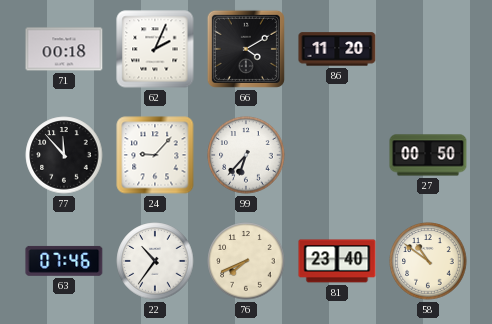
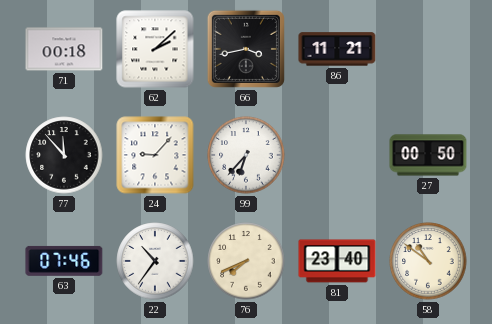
62: 2:04 -> 2:08 (155, 49)
66: 4:10 -> 3:43 (246, 49)
86: 11:20 -> 11:21 (337, 49)
